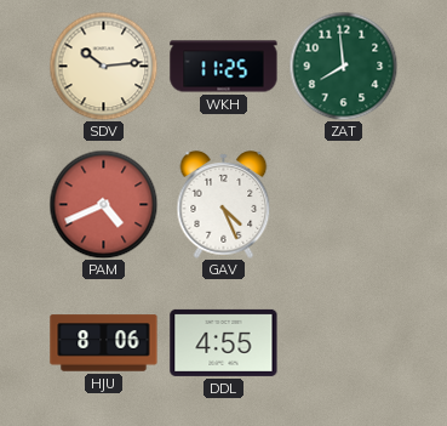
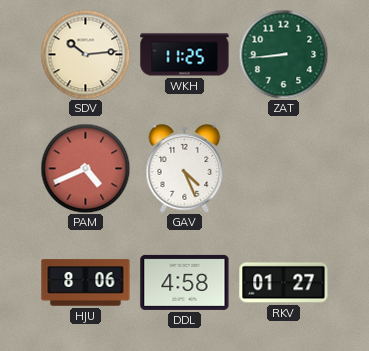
ZAT: 7:59 -> 8:44 (283, 54)
DDL: 4:55 -> 4:58 (185, 282)
RKV: none -> 01:27 (284, 283)
